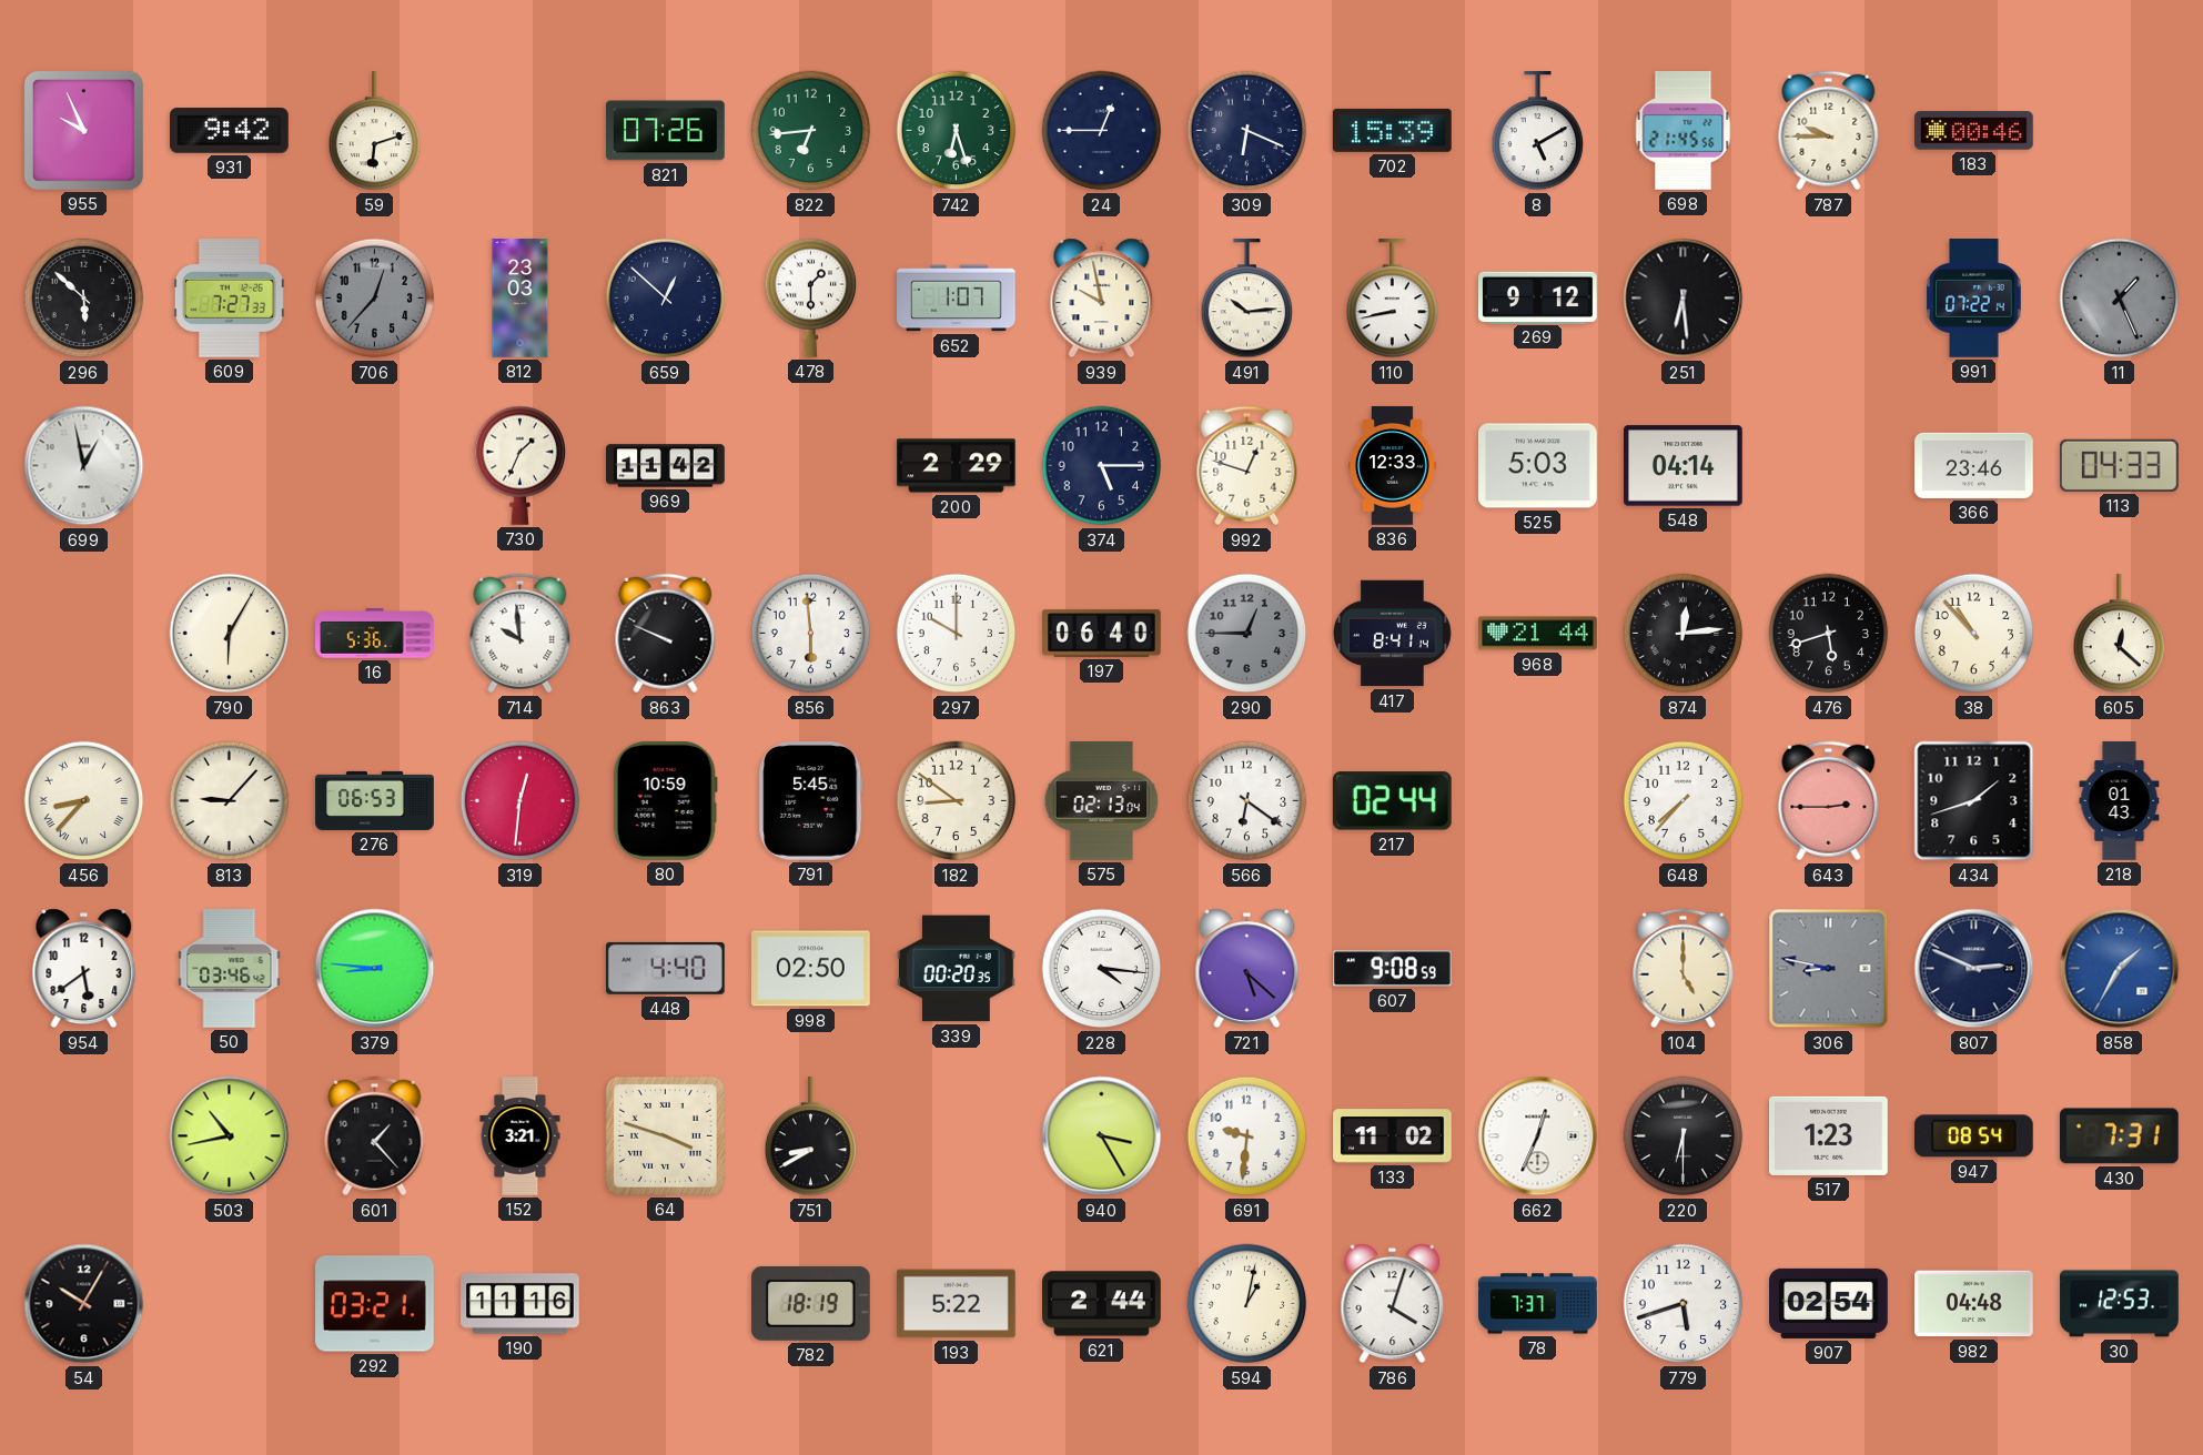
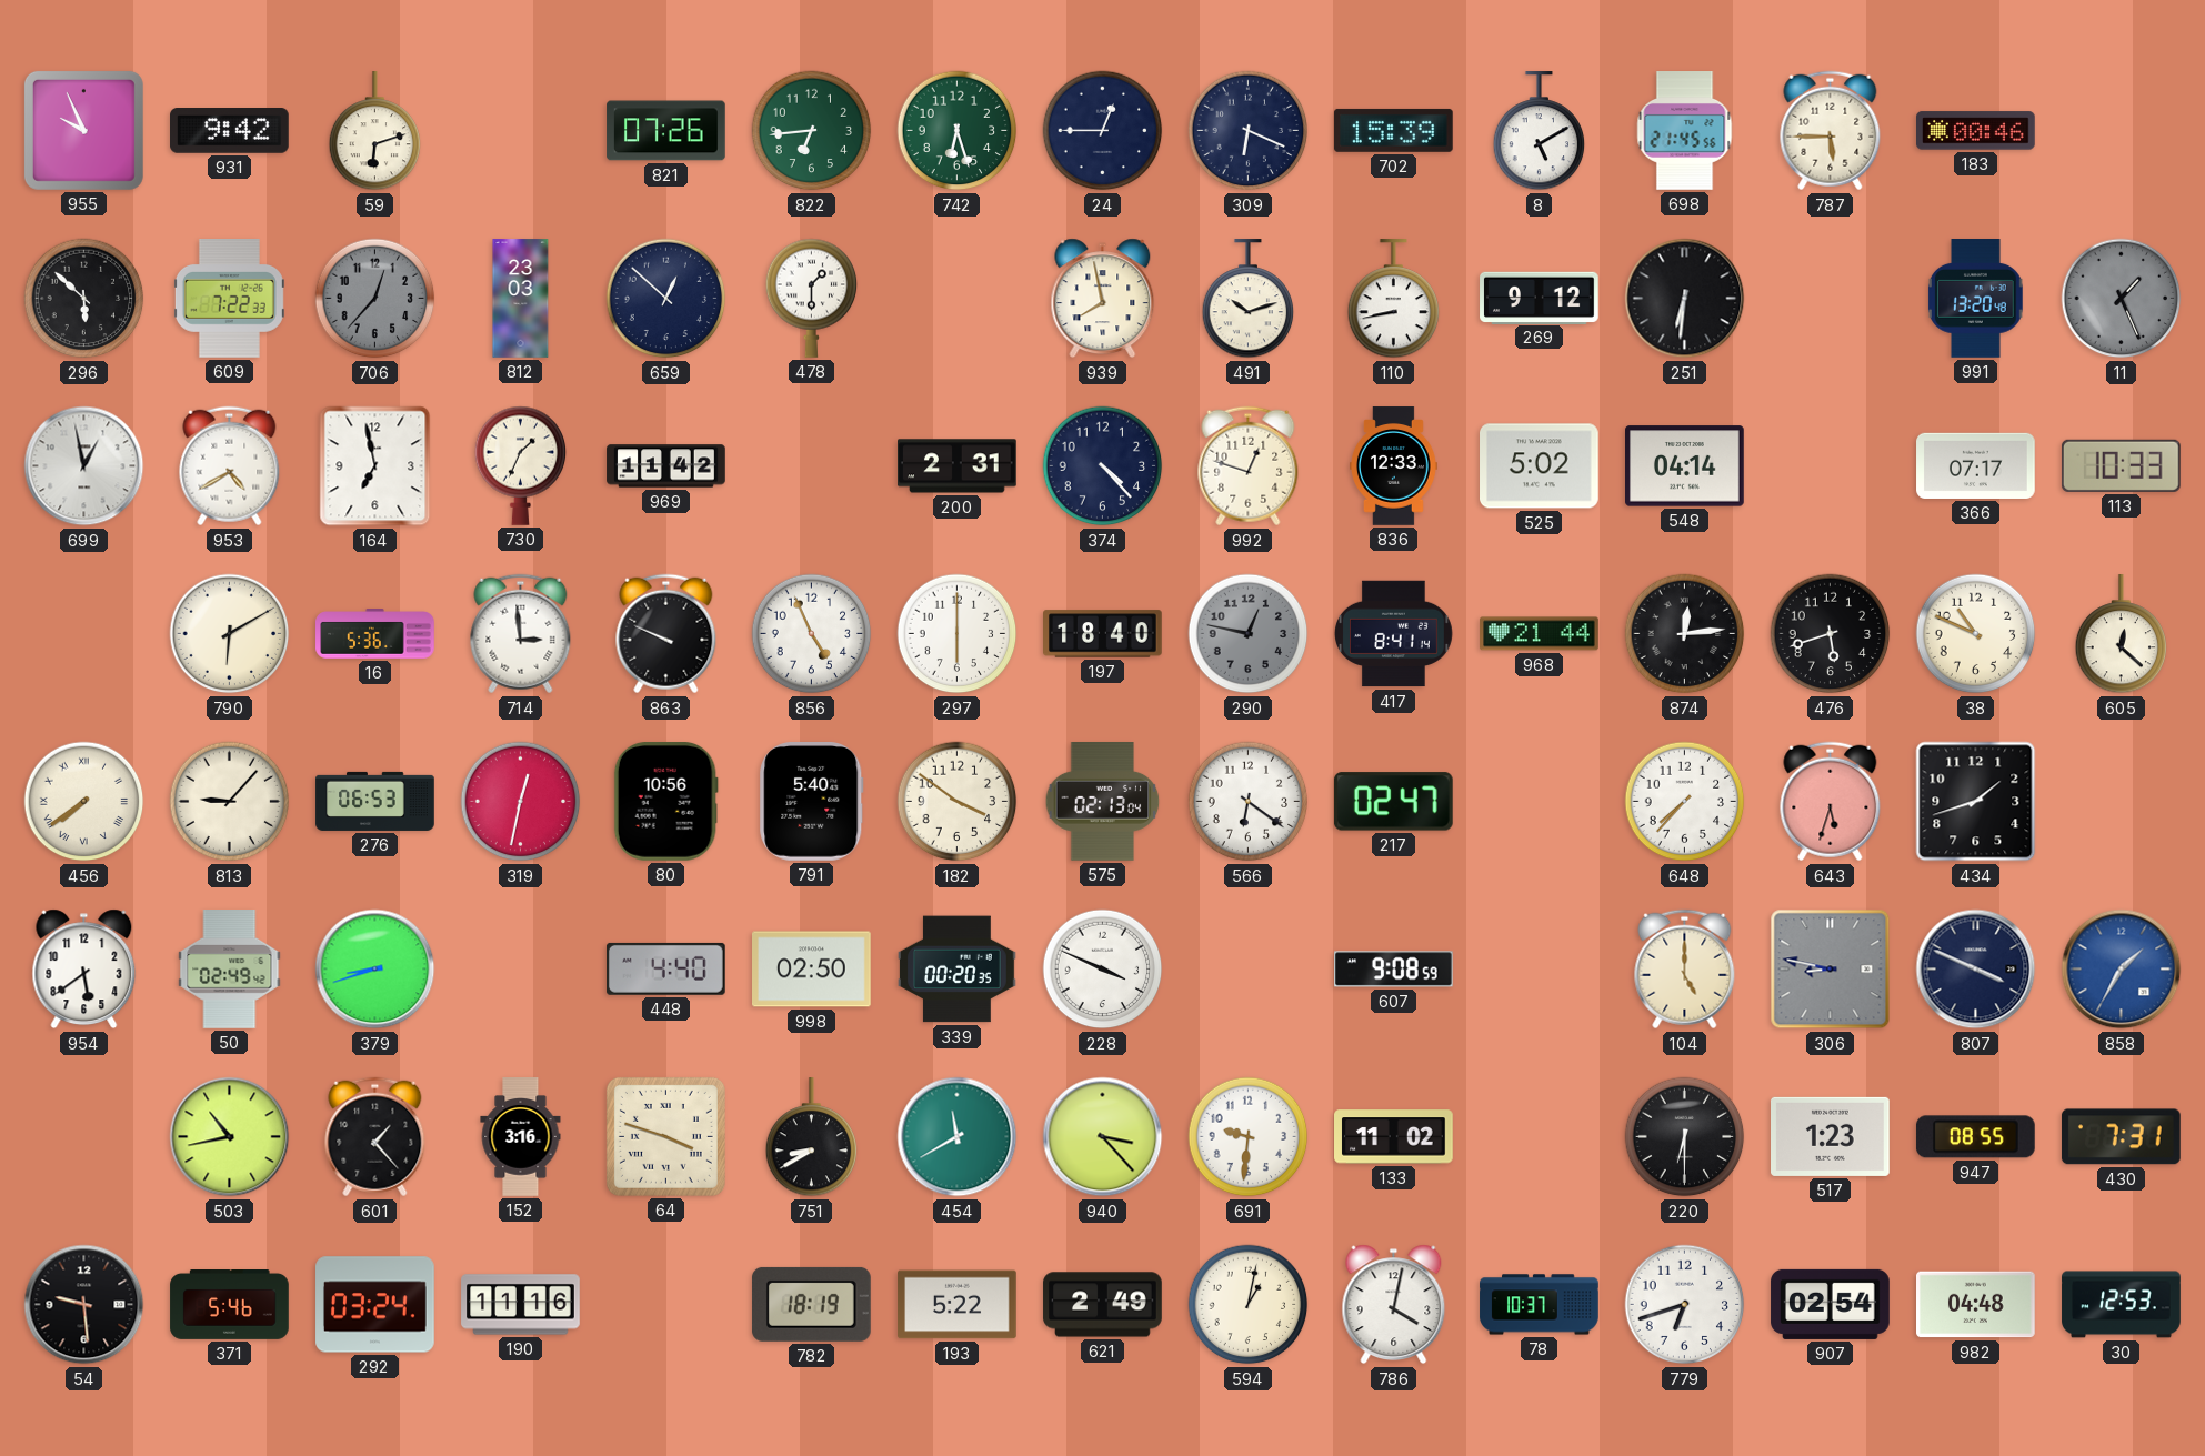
787: 9:45 -> 5:45 (1831, 131)
609: 7:27 -> 7:22 (229, 299)
652: 1:07 -> none (957, 299)
939: 9:58 -> 7:58 (1103, 299)
491: 10:14 -> 10:12 (1249, 299)
251: 6:29 -> 6:31 (1685, 299)
991: 07:22 -> 13:20 (1975, 299)
953: none -> 4:40 (230, 466)
164: none -> 6:58 (375, 466)
200: 2:29 -> 2:31 (958, 466)
374: 5:15 -> 4:23 (1103, 466)
525: 5:03 -> 5:02 (1540, 466)
366: 23:46 -> 07:17 (1976, 465)
113: 04:33 -> 10:33 (2121, 465)
790: 6:05 -> 6:10 (230, 634)
714: 9:59 -> 2:59 (521, 634)
856: 5:59 -> 4:56 (812, 634)
297: 10:00 -> 6:00 (958, 634)
197: 06:40 -> 18:40 (1103, 634)
290: 12:45 -> 12:47 (1249, 634)
38: 10:53 -> 10:49 (1976, 634)
456: 8:37 -> 7:39 (84, 802)
319: 12:31 -> 12:32 (521, 802)
80: 10:59 -> 10:56 (665, 802)
791: 5:45 -> 5:40 (812, 802)
182: 8:51 -> 3:51 (958, 802)
217: 02:44 -> 02:47 (1393, 802)
643: 2:45 -> 5:33 (1831, 802)
218: 01:43 -> none (2120, 801)
50: 03:46 -> 02:49 (230, 970)
379: 8:46 -> 8:42 (375, 970)
228: 4:16 -> 3:49 (1103, 970)
721: 5:22 -> none (1247, 969)
807: 2:49 -> 3:49 (1976, 970)
152: 3:21 -> 3:16 (521, 1137)
454: none -> 11:40 (958, 1137)
940: 3:25 -> 3:23 (1103, 1137)
662: 12:34 -> none (1538, 1136)
947: 08:54 -> 08:55 (1975, 1137)
54: 10:05 -> 9:29 (84, 1305)
371: none -> 5:46 (230, 1305)
292: 03:21 -> 03:24 (375, 1305)
621: 2:44 -> 2:49 (1103, 1305)
786: 4:03 -> 4:02 (1394, 1305)
78: 7:37 -> 10:37 (1540, 1305)
779: 5:42 -> 6:42 (1685, 1305)
